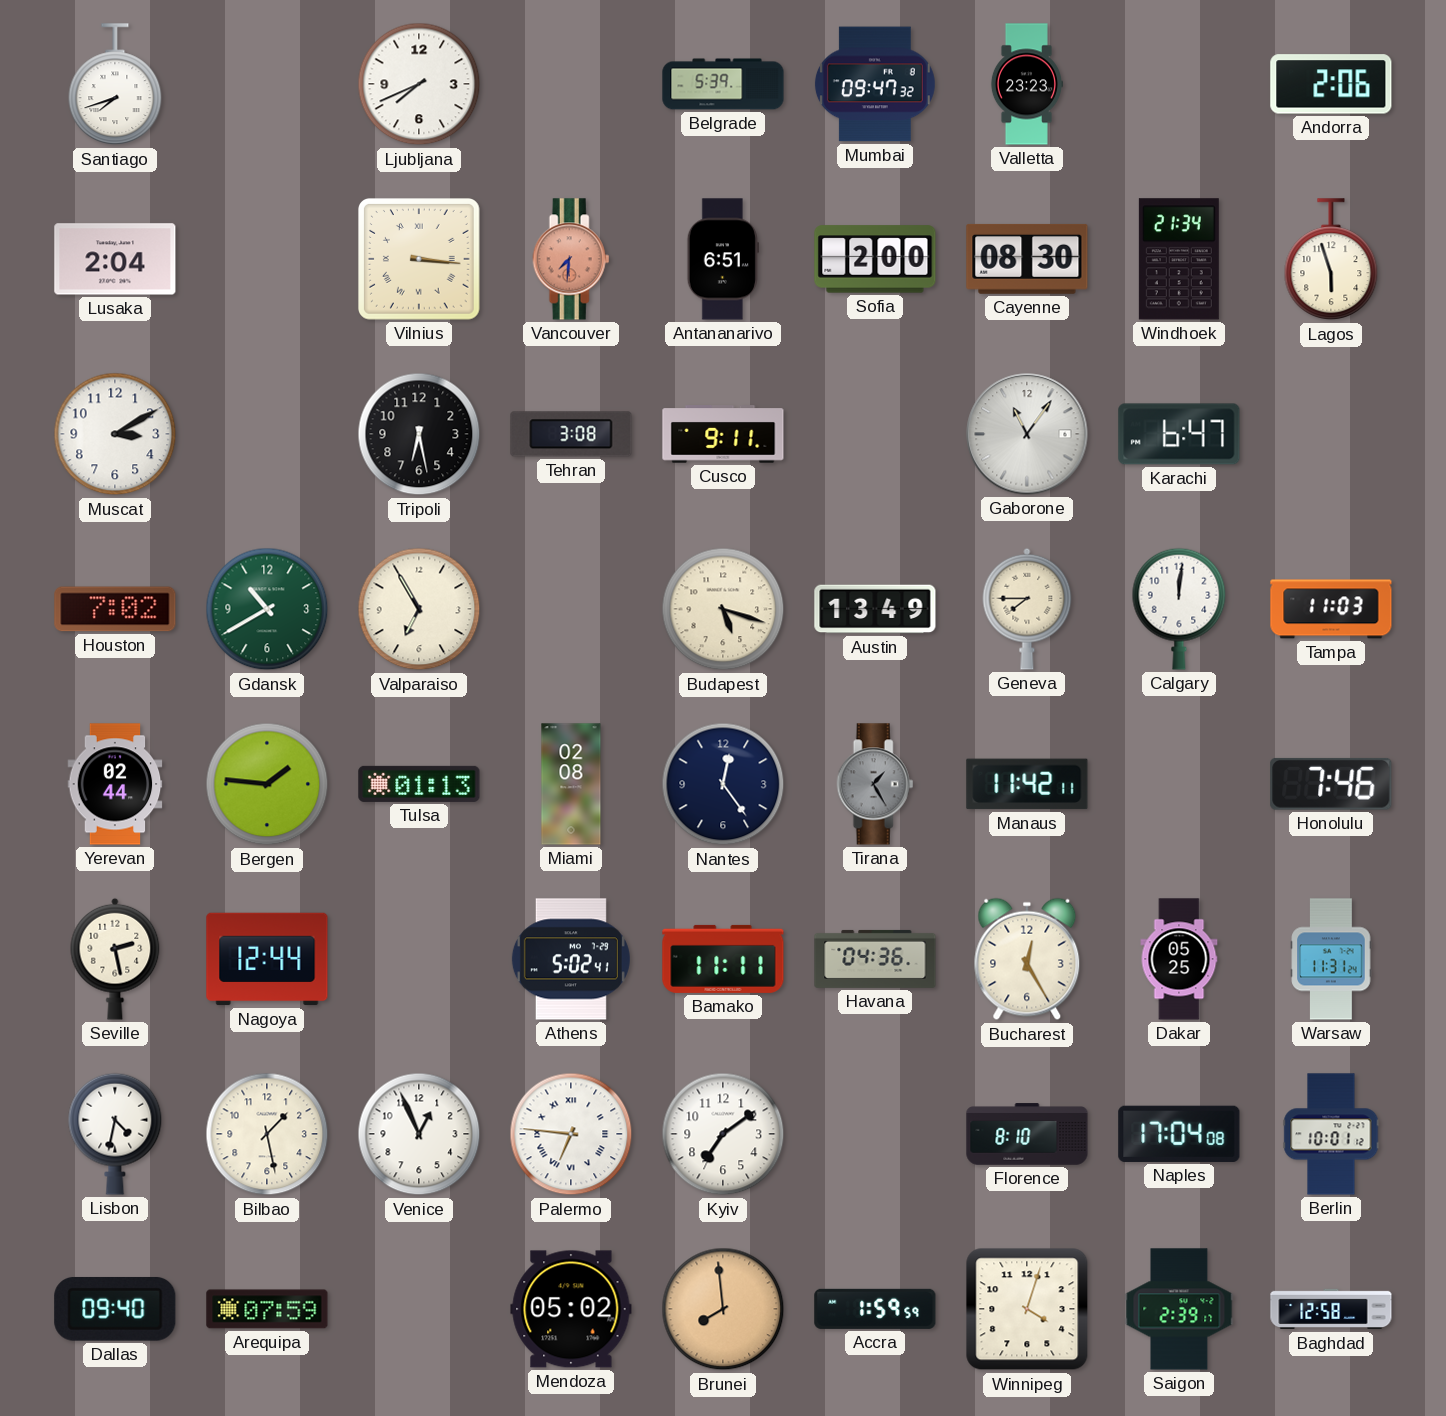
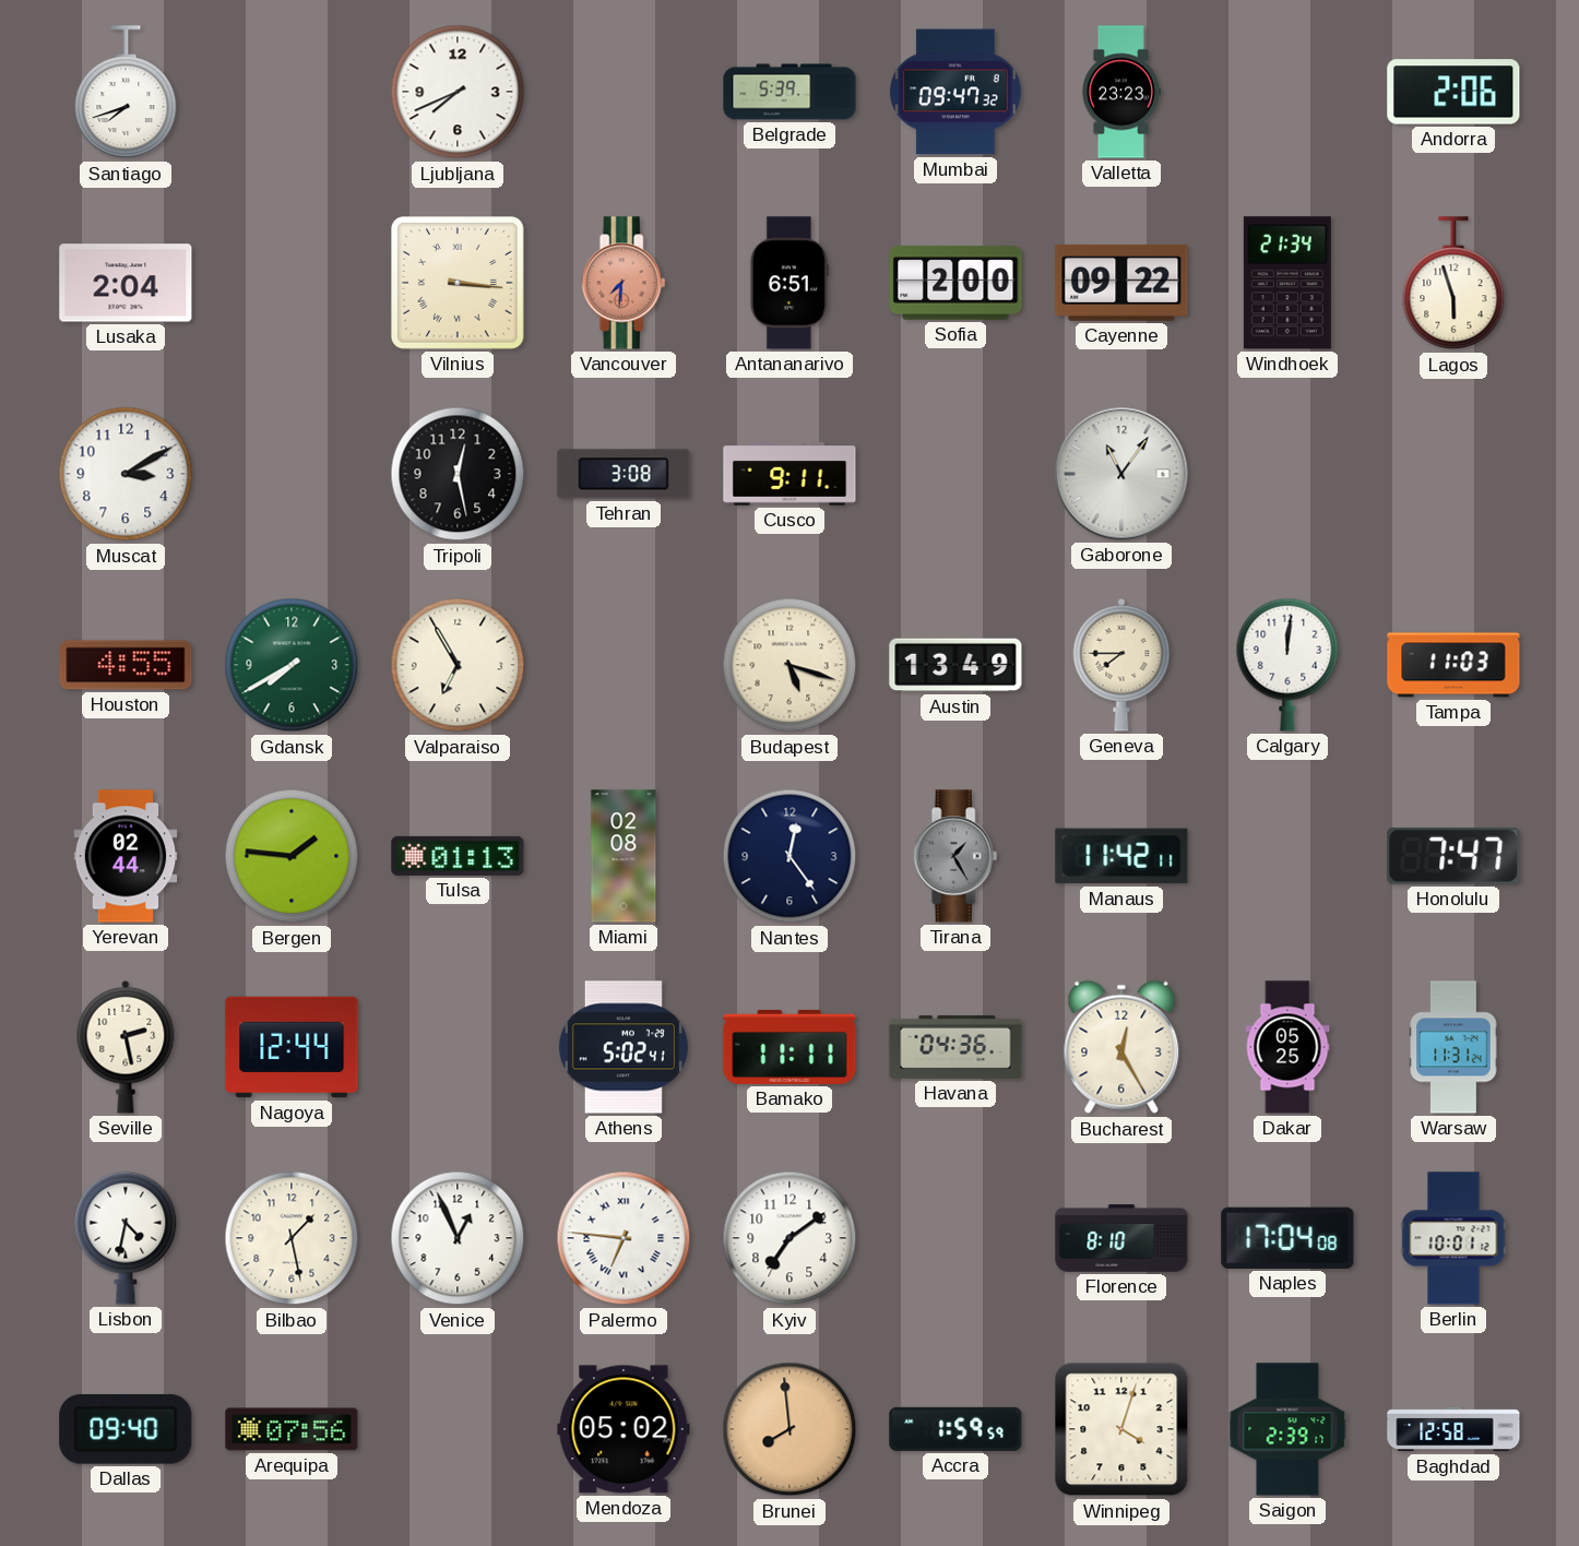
Cayenne: 08:30 -> 09:22 (1121, 283)
Tripoli: 6:28 -> 12:28 (458, 474)
Karachi: 6:47 -> none (1179, 434)
Houston: 7:02 -> 4:55 (126, 665)
Gdansk: 10:40 -> 7:40 (292, 665)
Honolulu: 7:46 -> 7:47 (1453, 856)
Arequipa: 07:59 -> 07:56 (292, 1429)
